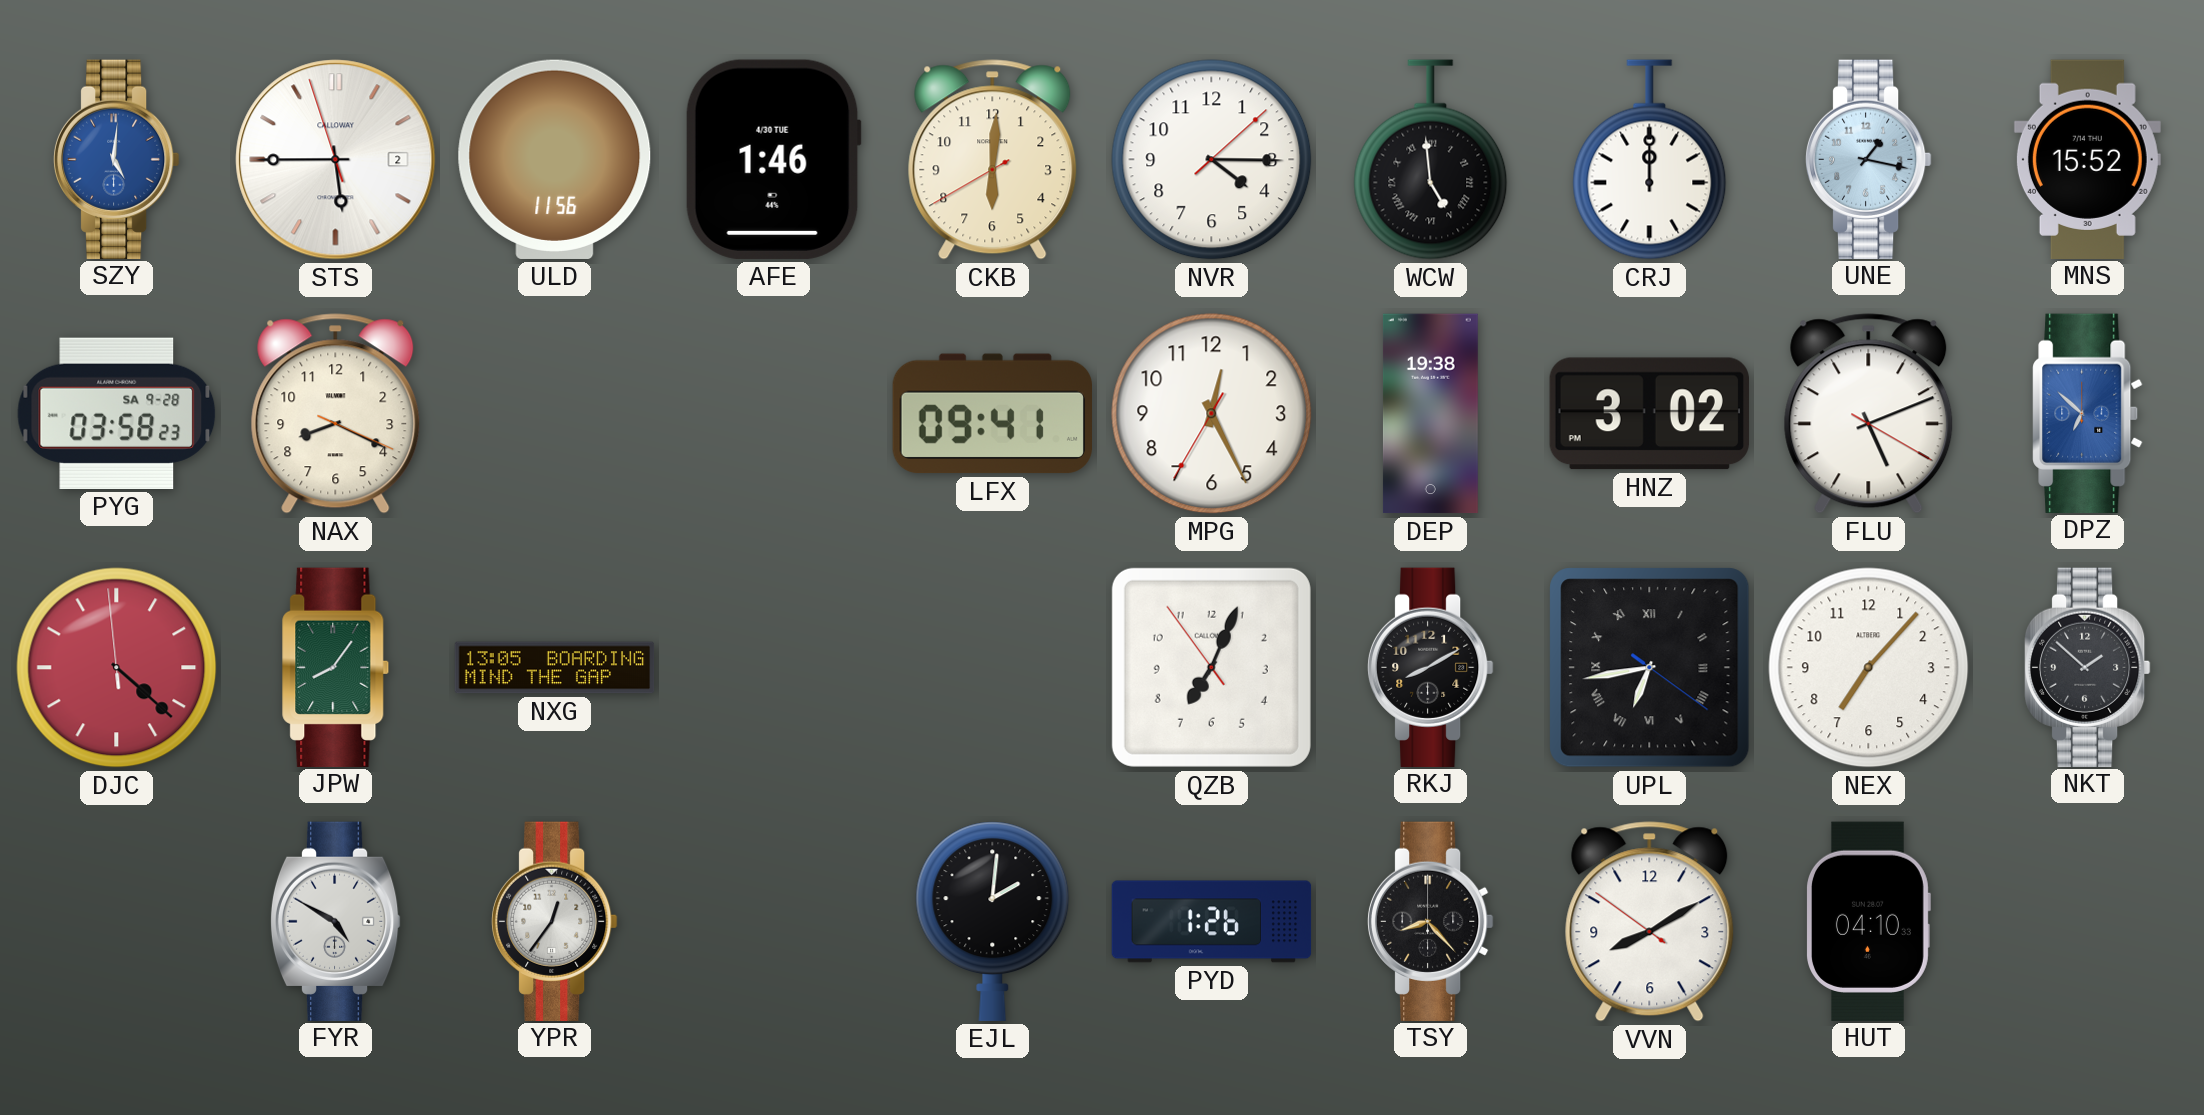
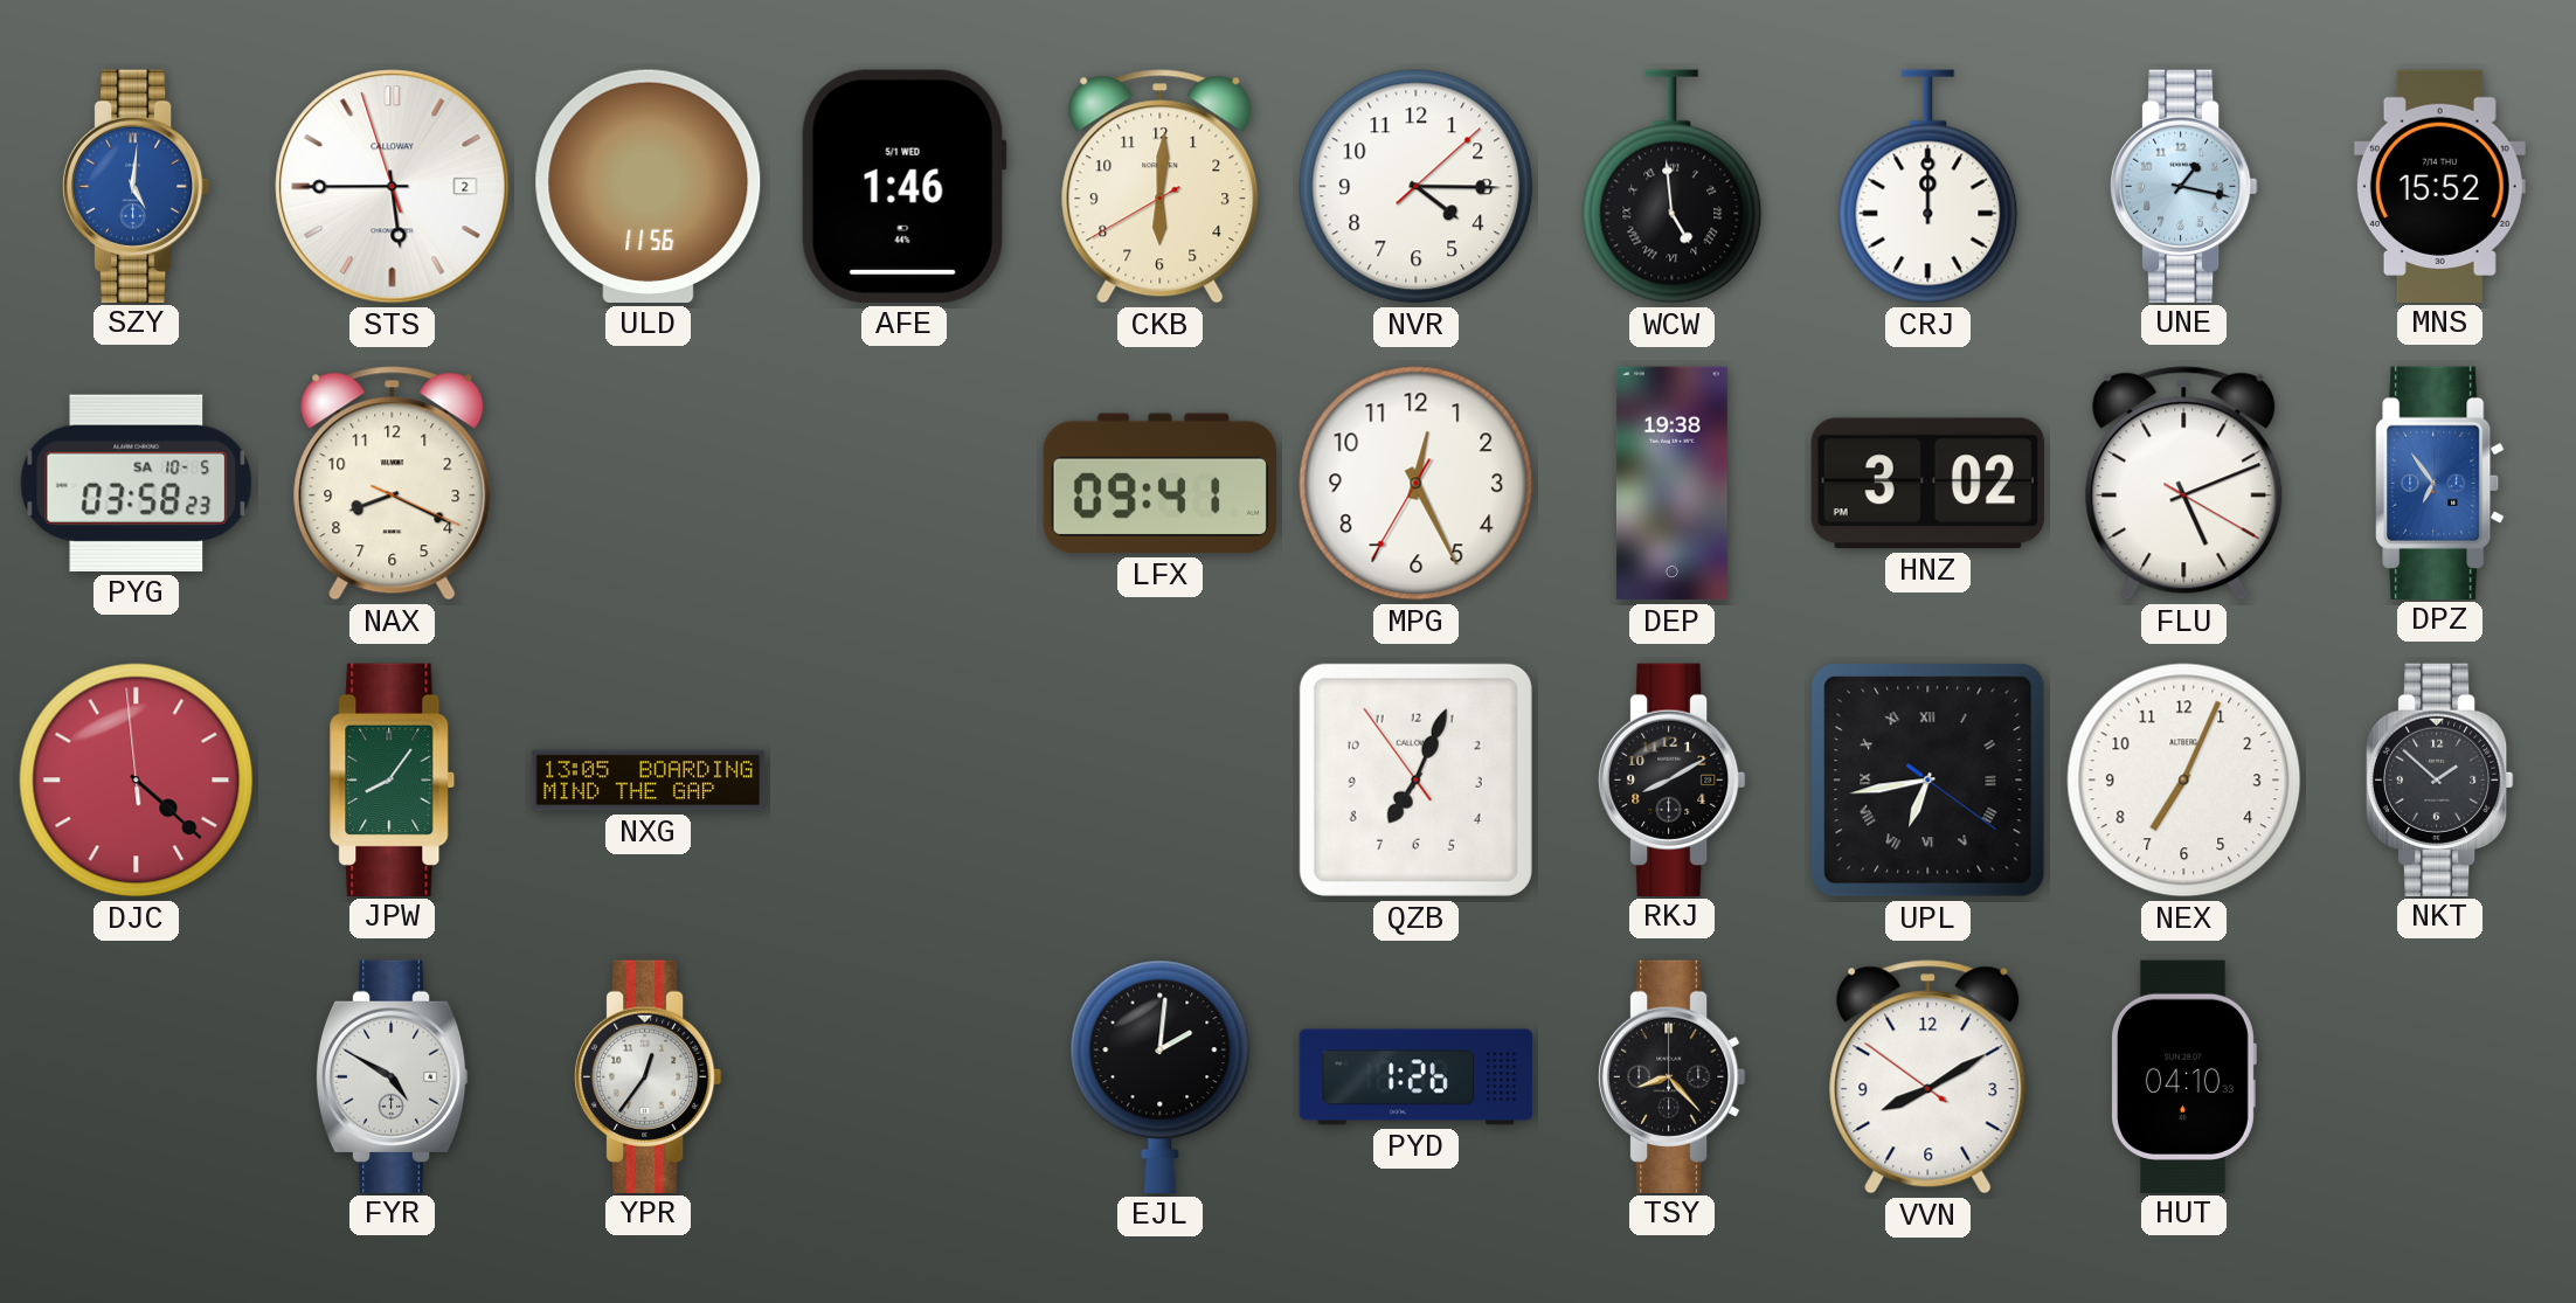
AFE date: 4/30 TUE -> 5/1 WED (903, 186)
PYG date: SA 9-28 -> SA 10-5 (137, 483)
DPZ: 6:52 -> 6:54 (2440, 483)
NEX: 7:07 -> 7:04 (2184, 781)
